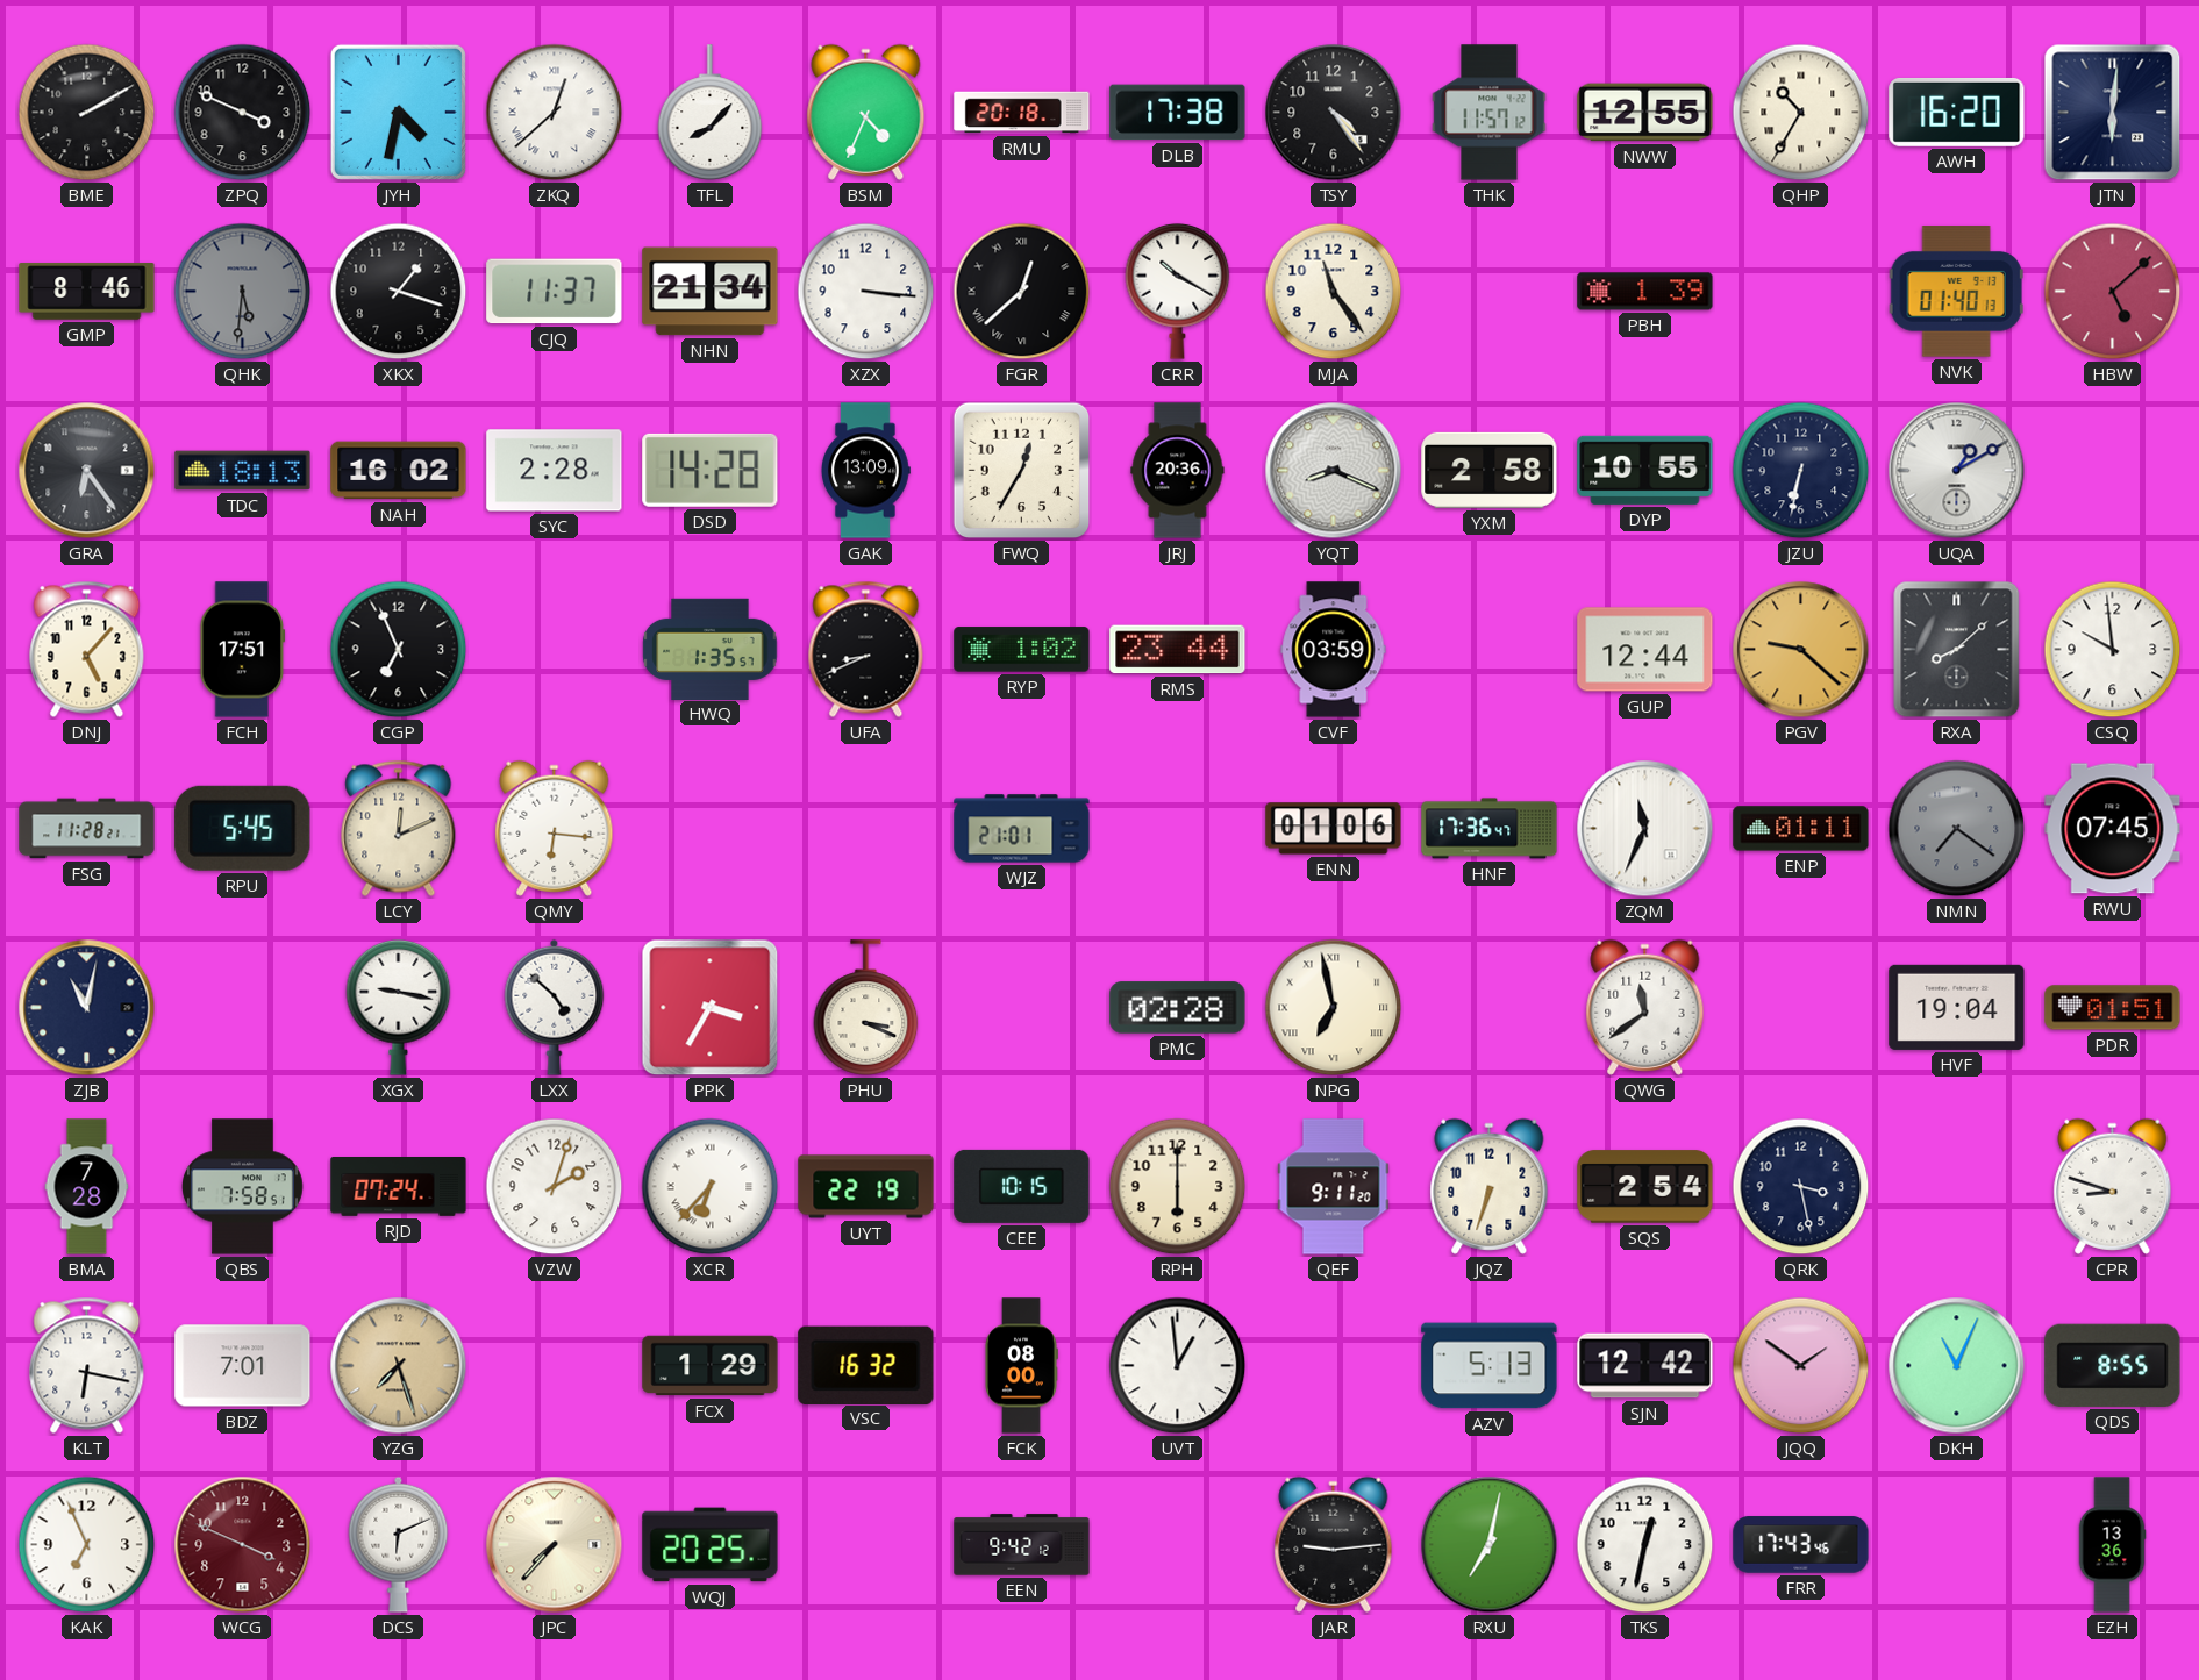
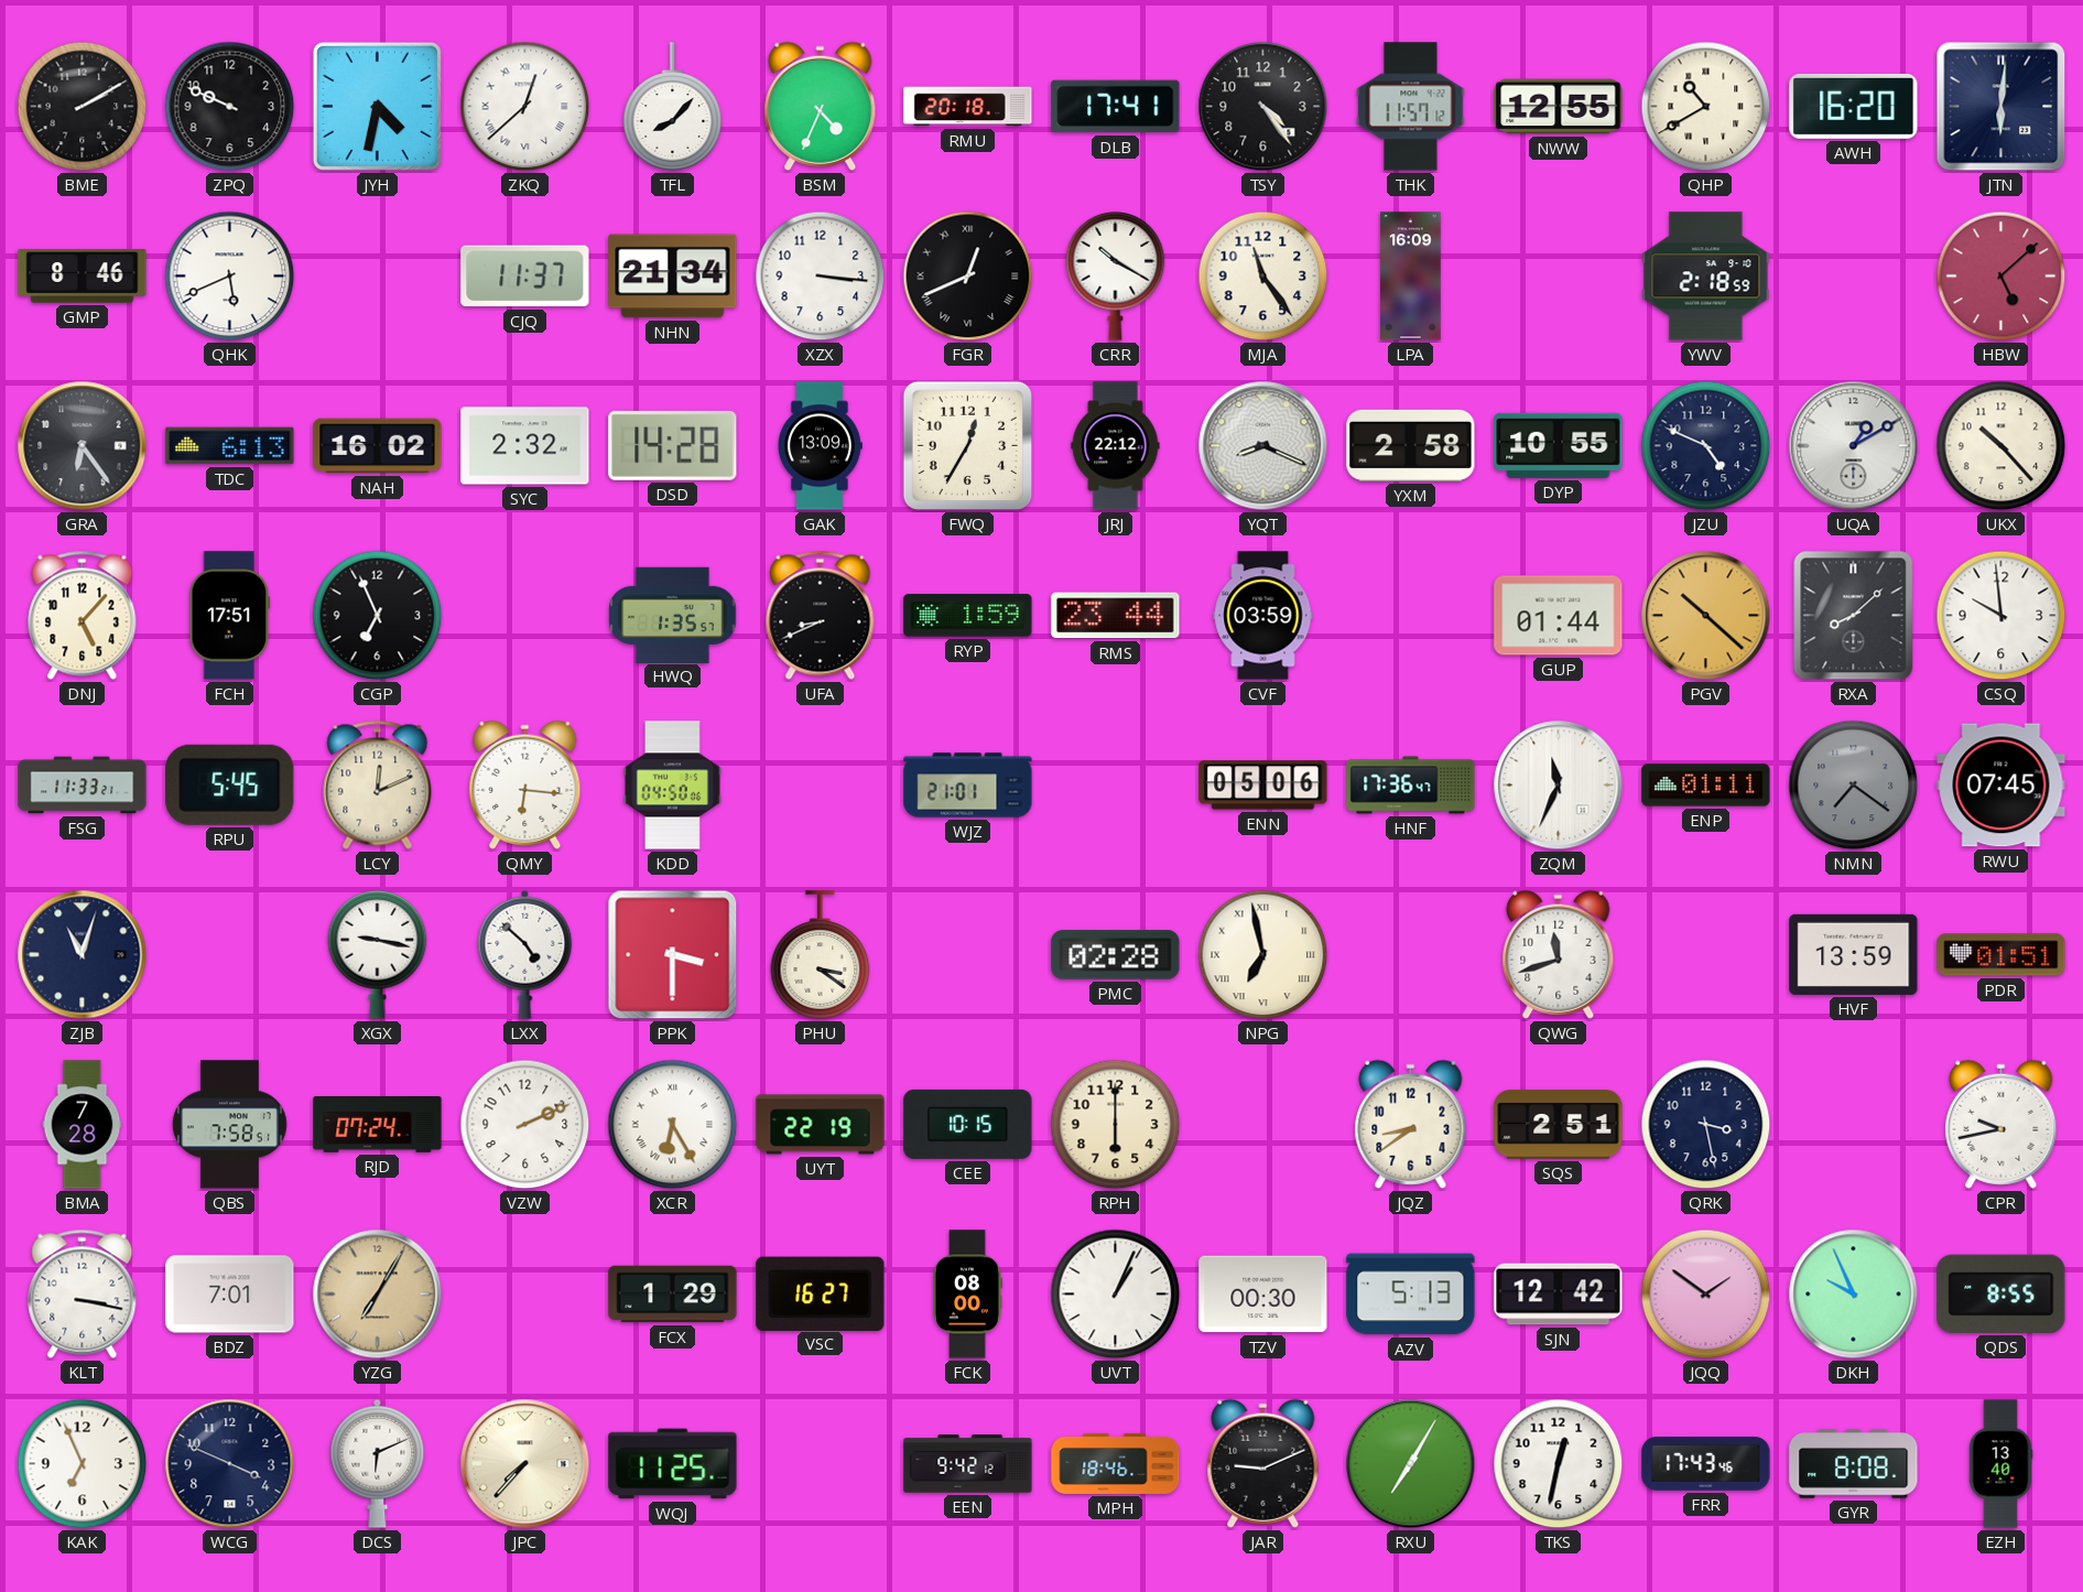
ZPQ: 3:49 -> 9:49 (230, 107)
DLB: 17:38 -> 17:41 (1116, 107)
QHP: 10:35 -> 10:40 (1706, 107)
QHK: 5:31 -> 5:41 (230, 277)
QHK dial: grey -> white (230, 277)
XKX: 1:18 -> none (399, 292)
FGR: 12:38 -> 12:41 (968, 277)
LPA: none -> 16:09 (1411, 277)
PBH: 1:39 -> none (1645, 292)
YWV: none -> 2:18 (1706, 277)
NVK: 01:40 -> none (1956, 292)
TDC: 18:13 -> 6:13 (230, 446)
SYC: 2:28 -> 2:32 (525, 446)
JRJ: 20:36 -> 22:12 (1116, 446)
JZU: 6:32 -> 4:49 (1706, 446)
UKX: none -> 10:23 (2001, 446)
RYP: 1:02 -> 1:59 (968, 616)
GUP: 12:44 -> 01:44 (1559, 616)
PGV: 9:22 -> 10:22 (1706, 616)
FSG: 11:28 -> 11:33 (83, 786)
KDD: none -> 04:50 (672, 786)
ENN: 01:06 -> 05:06 (1263, 786)
ZJB: 11:02 -> 11:03 (83, 955)
PPK: 3:35 -> 3:30 (673, 955)
PHU: 3:19 -> 3:21 (821, 955)
QWG: 11:39 -> 11:42 (1559, 954)
HVF: 19:04 -> 13:59 (1854, 954)
VZW: 2:03 -> 2:11 (525, 1125)
XCR: 6:37 -> 6:25 (673, 1125)
QEF: 9:11 -> none (1334, 1187)
JQZ: 6:33 -> 8:39 (1411, 1124)
SQS: 2:54 -> 2:51 (1559, 1125)
CPR: 8:48 -> 9:43 (2001, 1124)
KLT: 6:17 -> 3:17 (83, 1293)
YZG: 7:27 -> 7:05 (378, 1295)
VSC: 16:32 -> 16:27 (821, 1293)
UVT: 12:59 -> 1:04 (1116, 1295)
TZV: none -> 00:30 (1263, 1295)
DKH: 11:04 -> 9:56 (1854, 1295)
WCG dial: burgundy -> navy (230, 1464)
WQJ: 20:25 -> 11:25 (673, 1464)
MPH: none -> 18:46 (1116, 1463)
JAR: 9:14 -> 9:11 (1263, 1463)
RXU: 7:02 -> 7:05 (1411, 1464)
GYR: none -> 8:08 (1854, 1464)
EZH: 13:36 -> 13:40 (2000, 1464)
